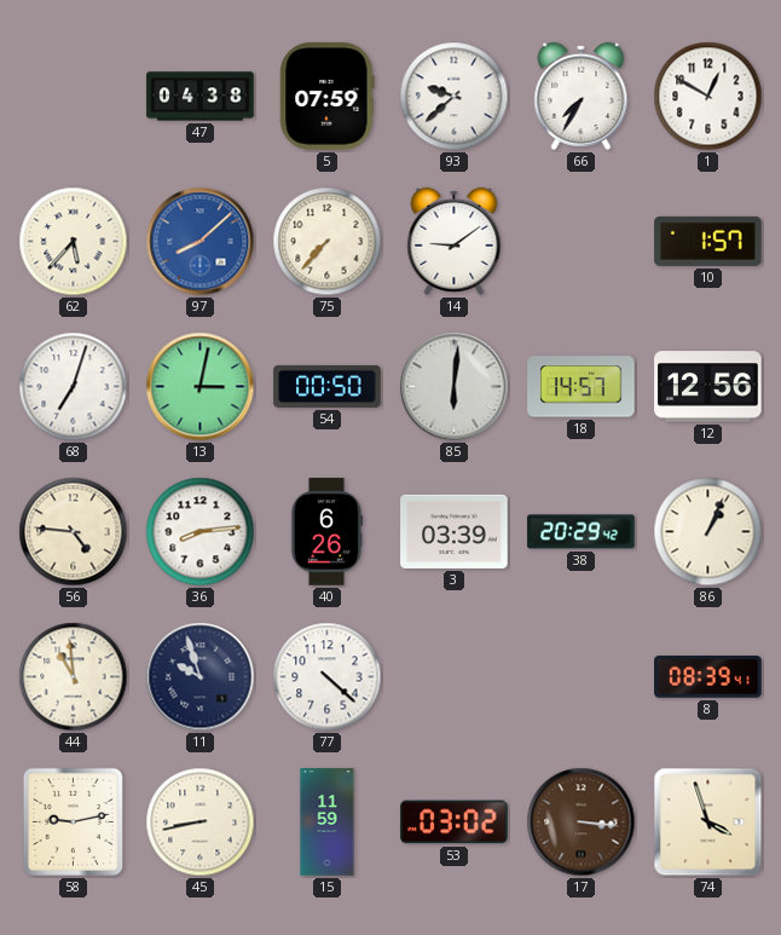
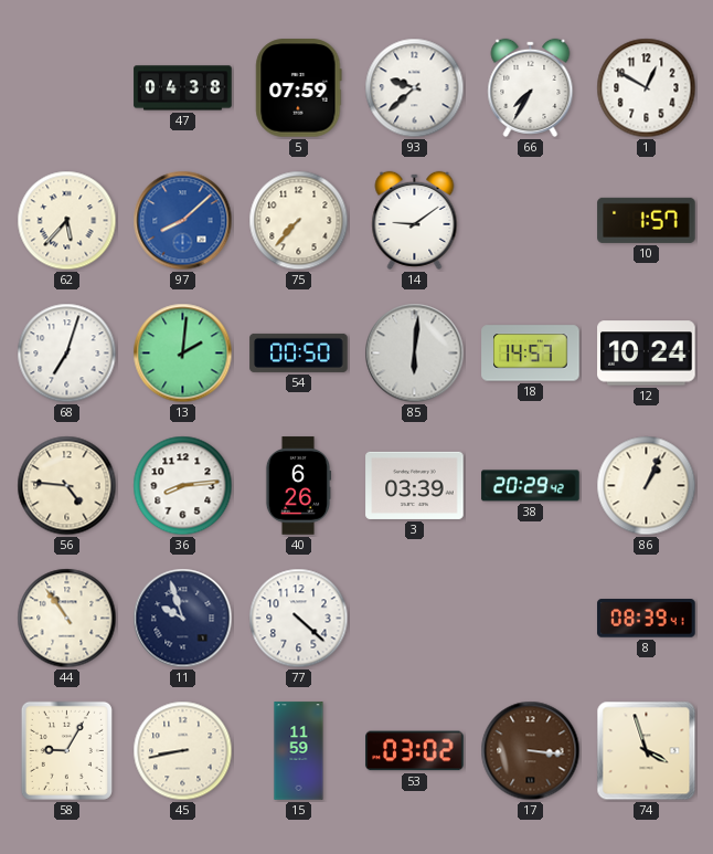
13: 3:02 -> 2:01 (183, 354)
12: 12:56 -> 10:24 (647, 354)
44: 10:59 -> 10:54 (67, 619)
58: 9:13 -> 9:05 (66, 750)
